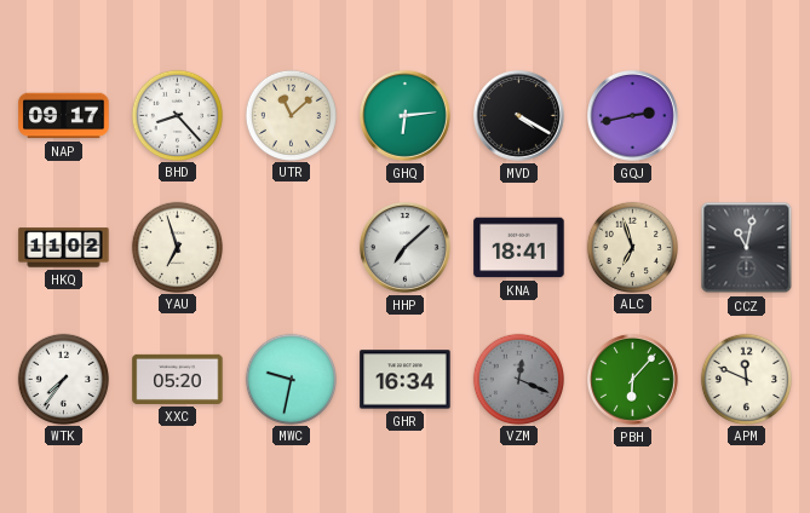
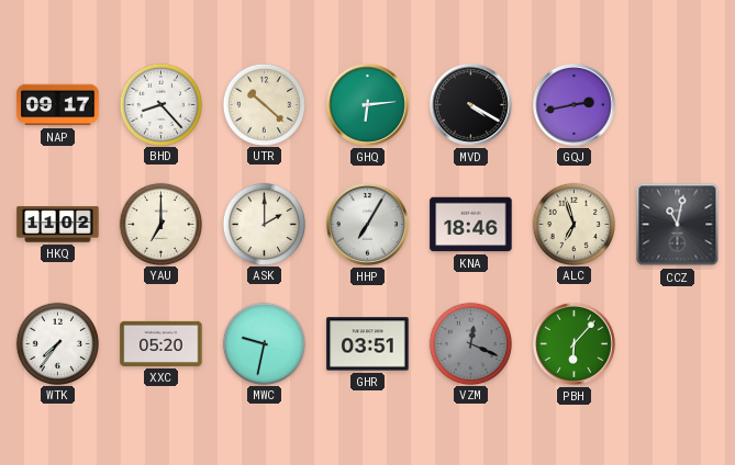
UTR: 11:08 -> 10:22 (264, 104)
YAU: 6:57 -> 7:00 (160, 224)
ASK: none -> 2:00 (264, 224)
HHP: 7:08 -> 7:05 (368, 225)
KNA: 18:41 -> 18:46 (471, 225)
GHR: 16:34 -> 03:51 (368, 344)
APM: 11:49 -> none (746, 379)
